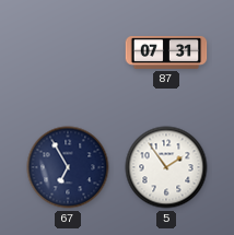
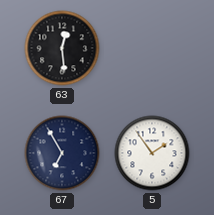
63: none -> 12:29 (62, 48)
87: 07:31 -> none (166, 52)
